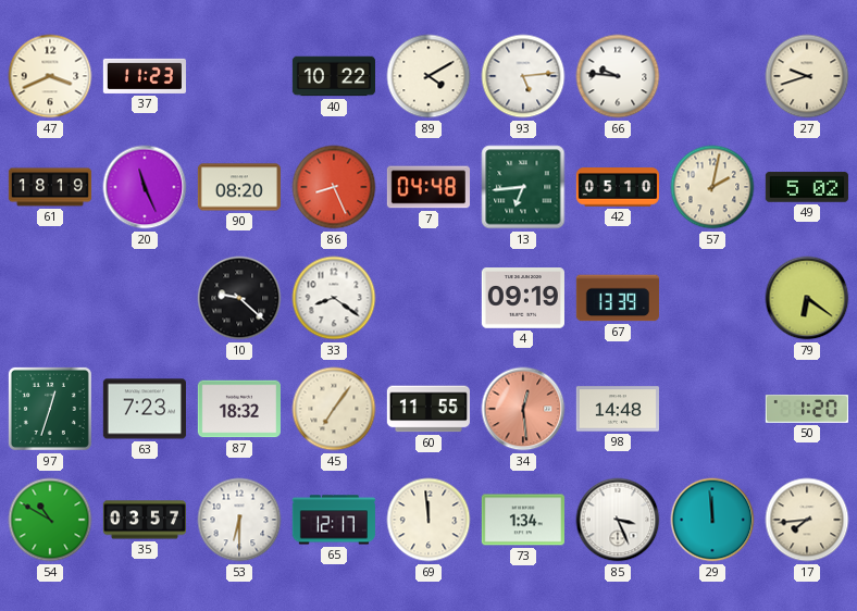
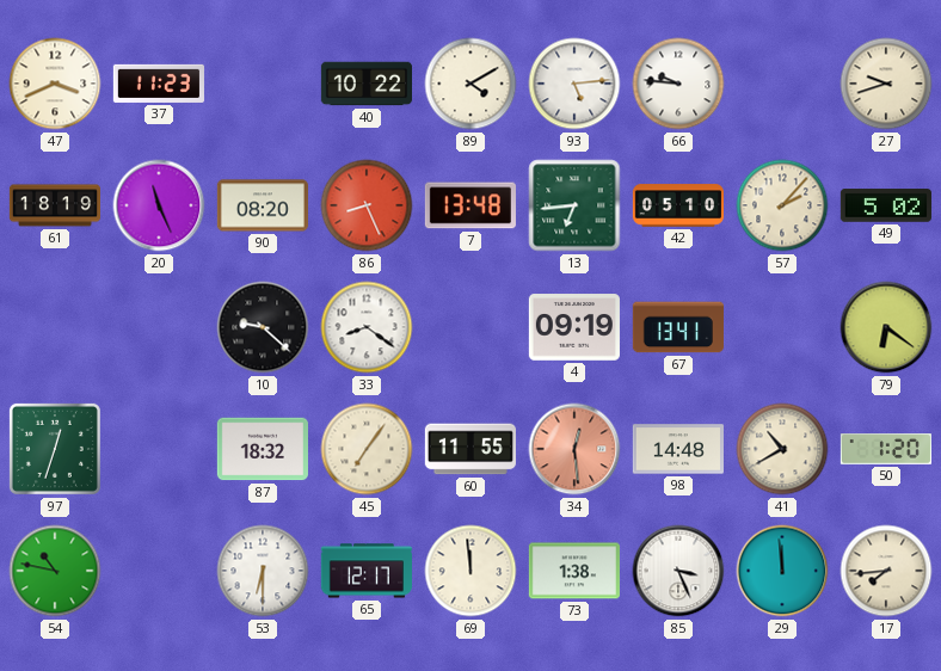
7: 04:48 -> 13:48 (470, 205)
57: 2:02 -> 2:07 (782, 205)
67: 13:39 -> 13:41 (678, 327)
63: 7:23 -> none (145, 409)
41: none -> 10:40 (782, 449)
54: 10:50 -> 10:47 (55, 571)
35: 03:57 -> none (145, 520)
73: 1:34 -> 1:38 (574, 571)
